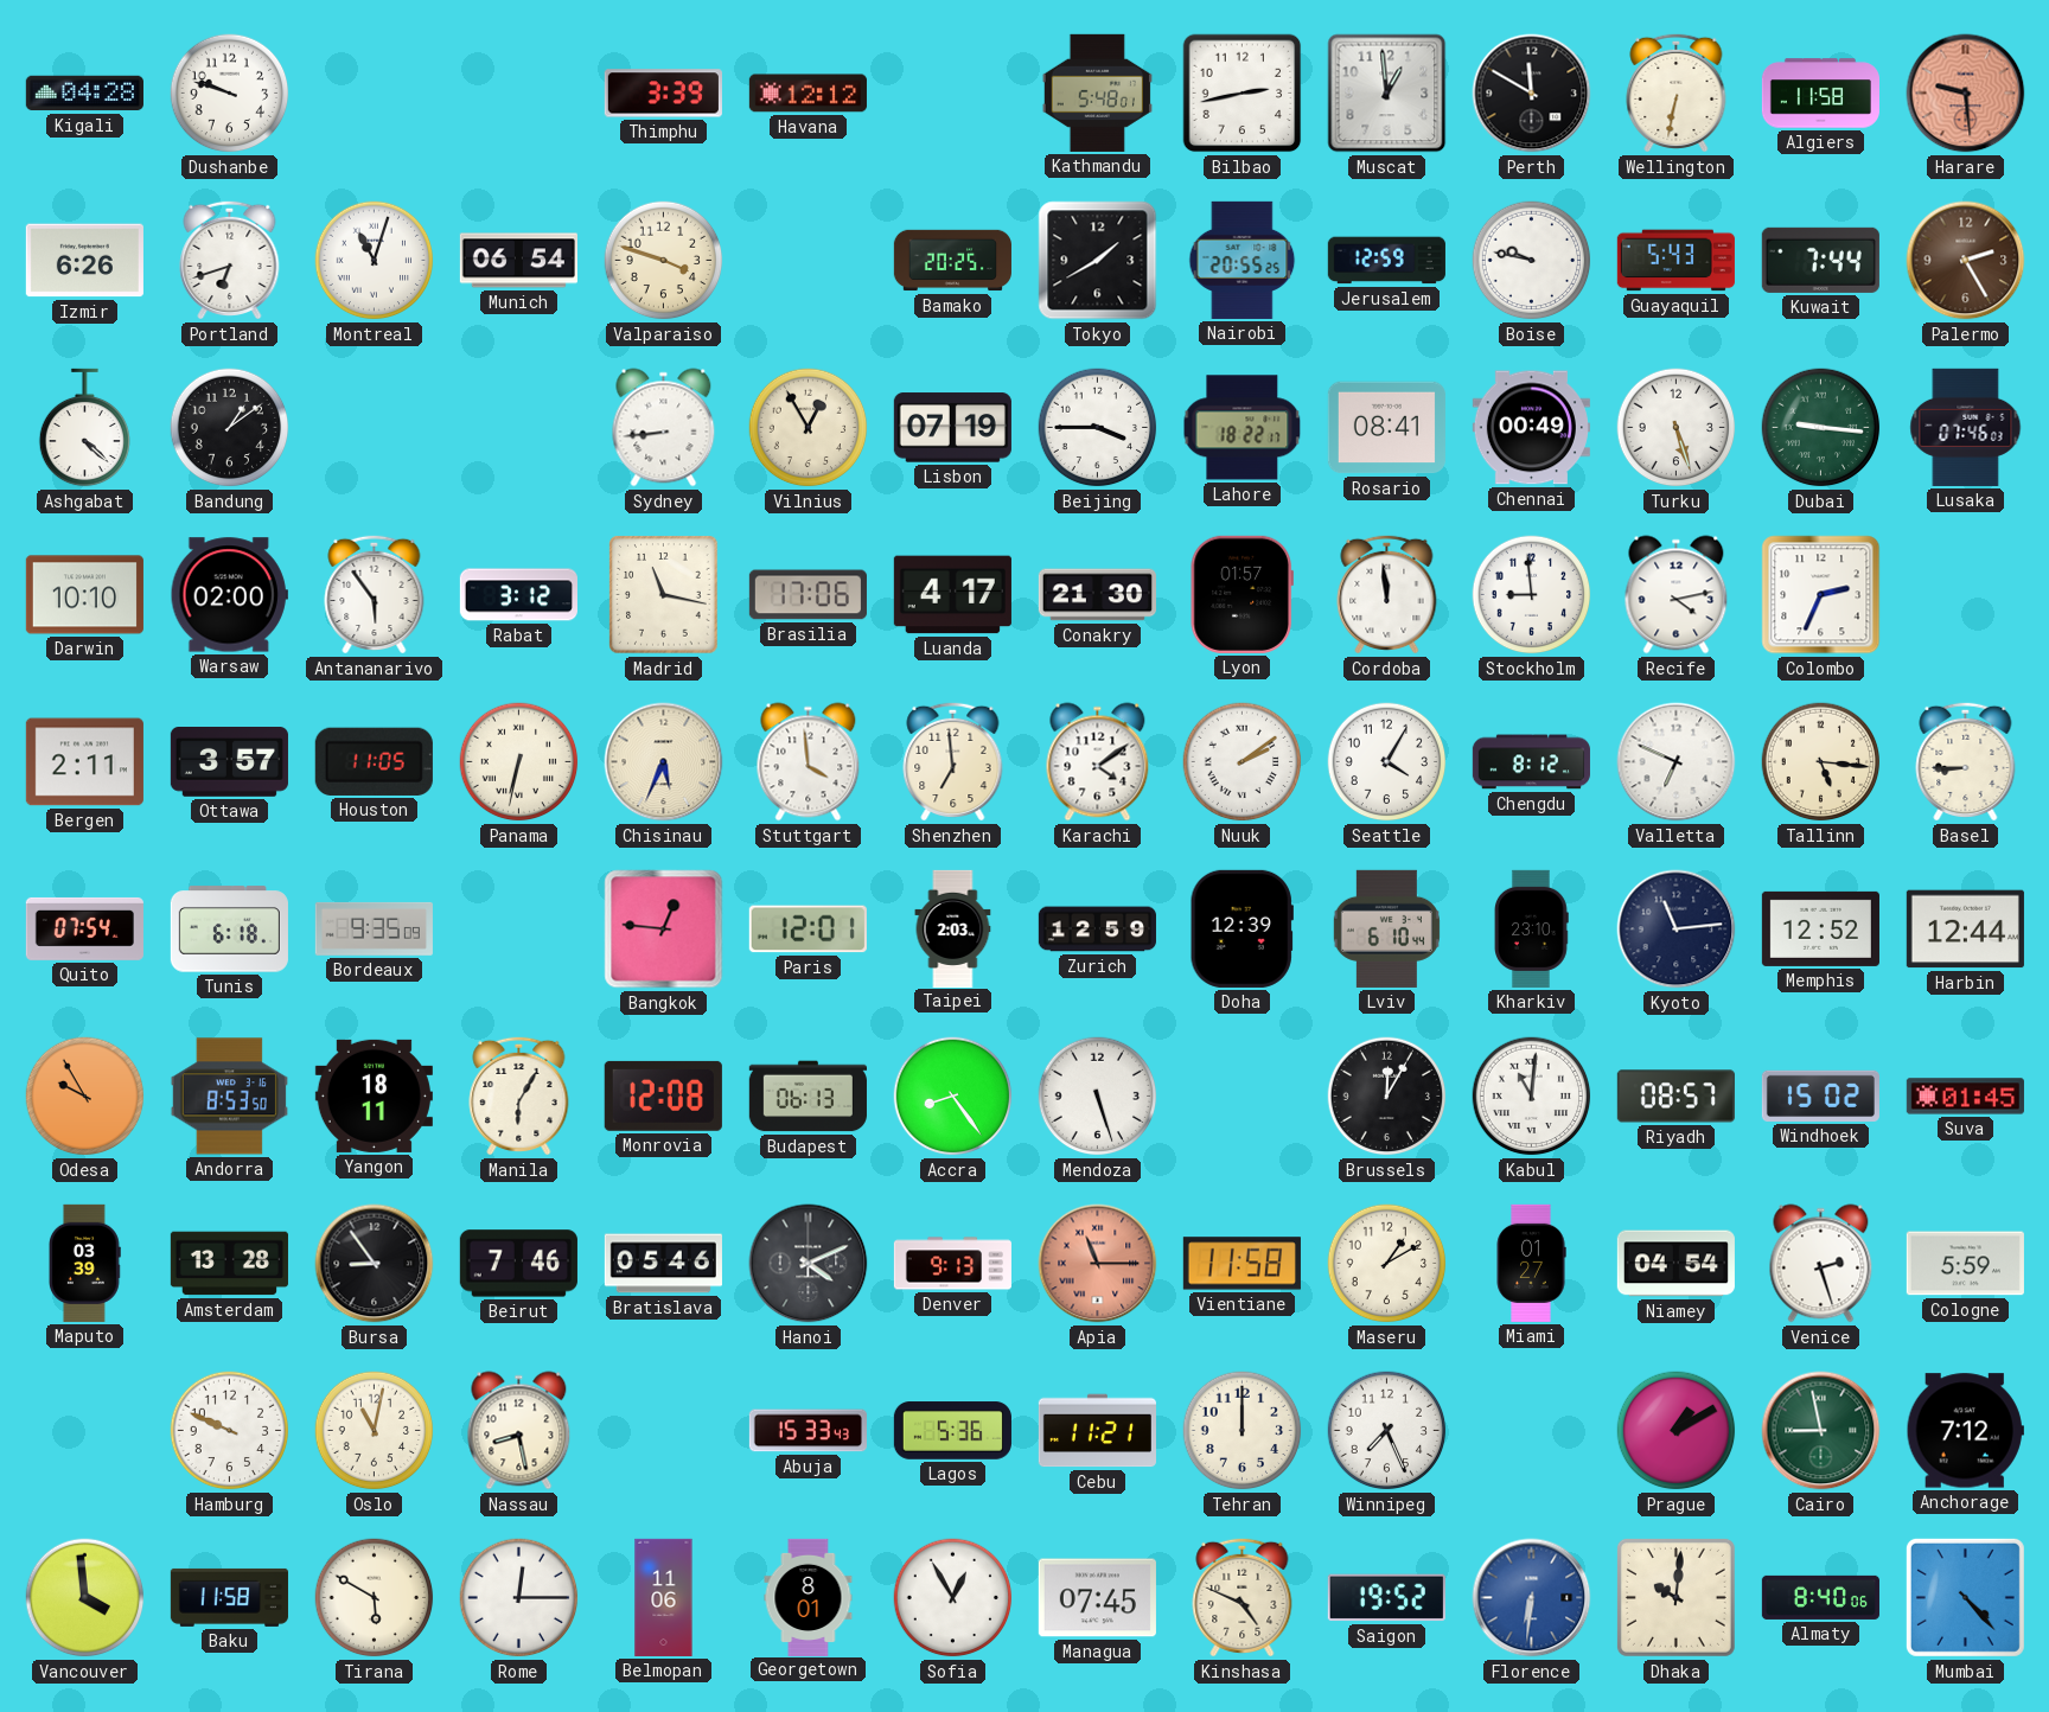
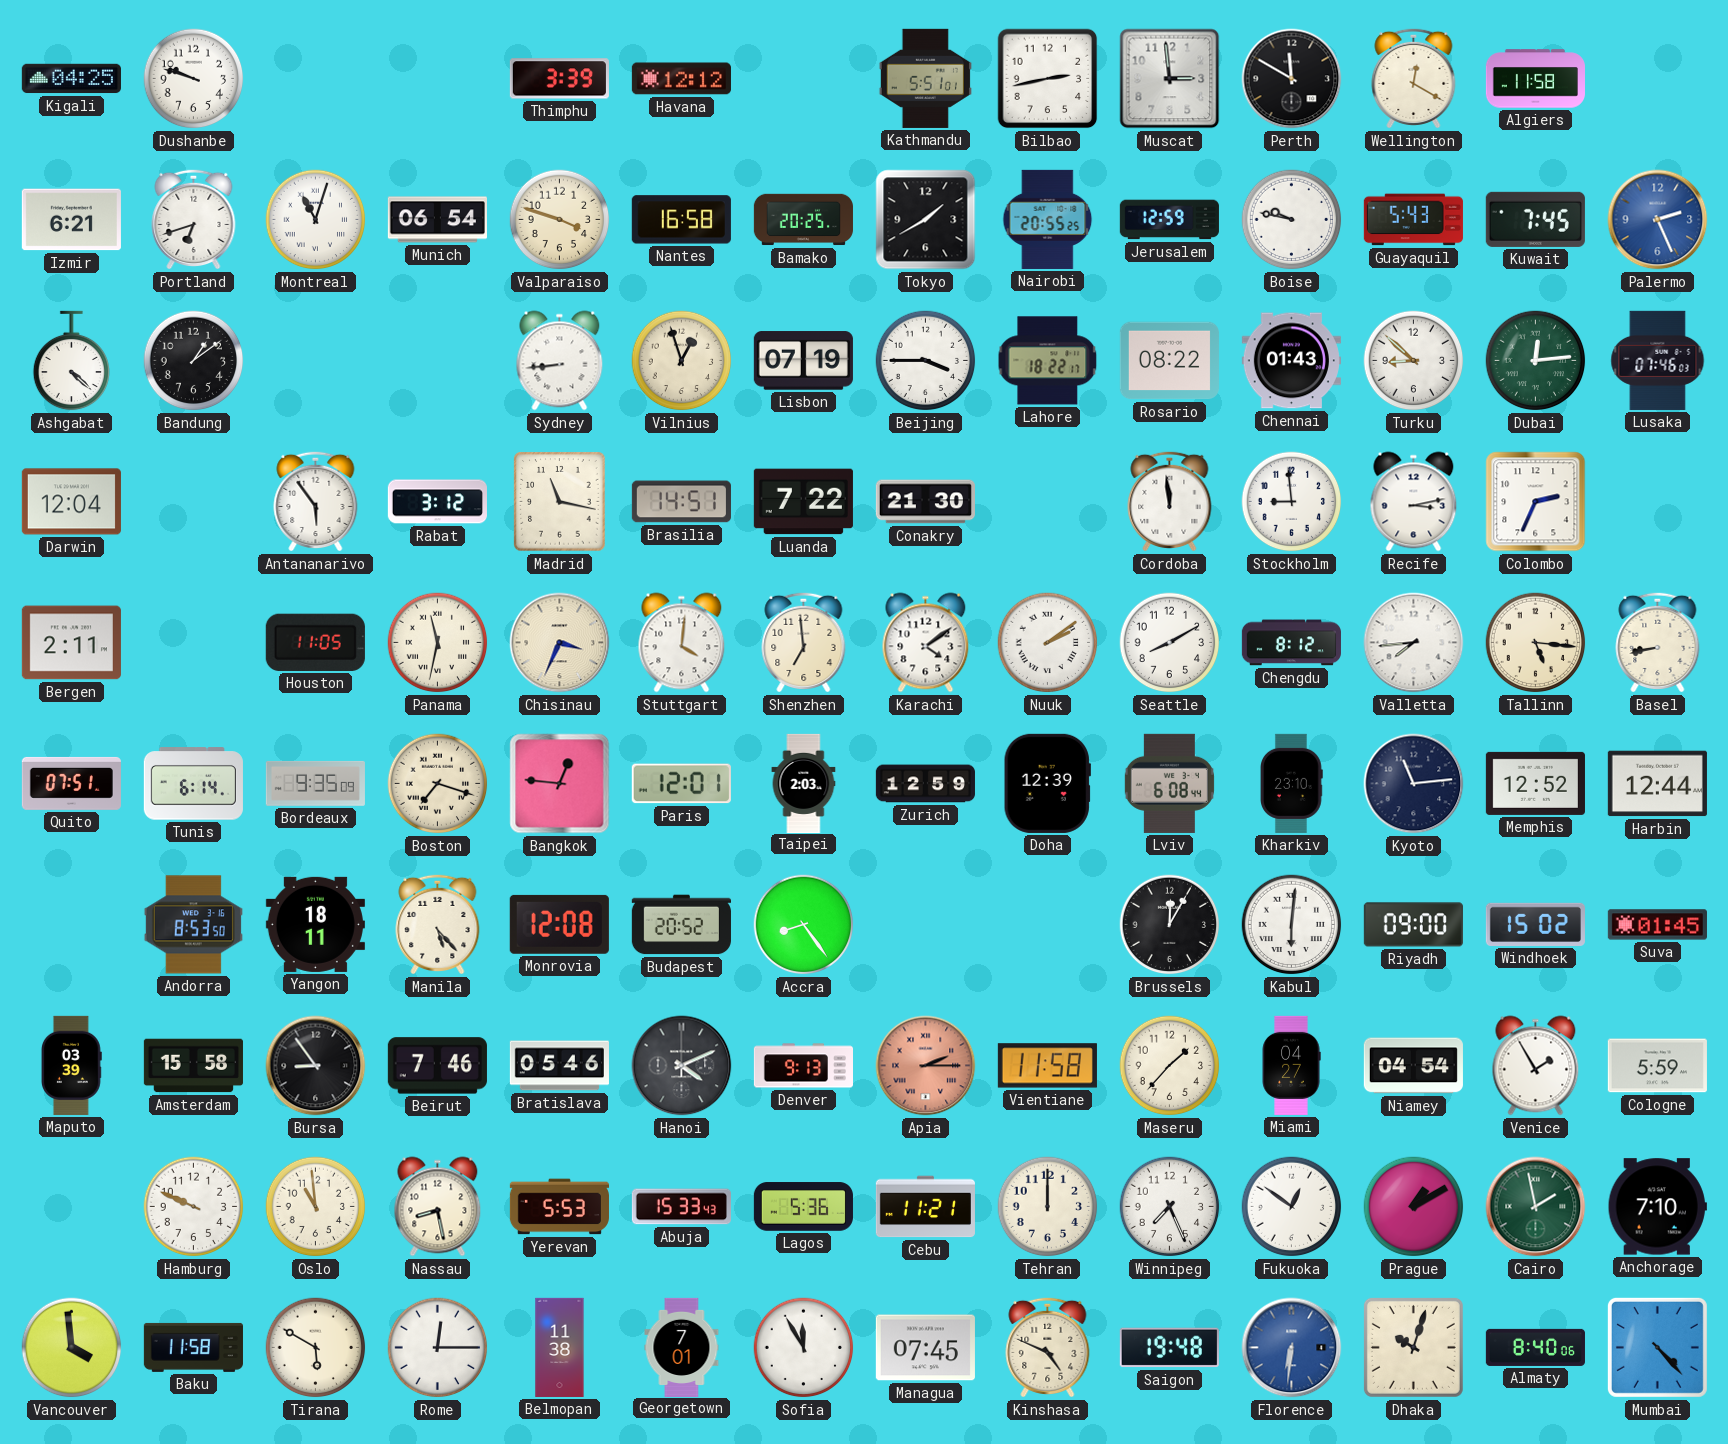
Kigali: 04:28 -> 04:25 (71, 79)
Kathmandu: 5:48 -> 5:51 (925, 78)
Muscat: 12:59 -> 2:59 (1170, 79)
Wellington: 6:32 -> 12:20 (1414, 78)
Harare: 9:29 -> none (1966, 94)
Izmir: 6:26 -> 6:21 (71, 220)
Nantes: none -> 16:58 (681, 220)
Kuwait: 7:44 -> 7:45 (1535, 219)
Palermo: 2:25 -> 2:26 (1658, 220)
Palermo dial: brown -> blue (1658, 220)
Vilnius: 12:55 -> 12:57 (682, 361)
Rosario: 08:41 -> 08:22 (1169, 361)
Chennai: 00:49 -> 01:43 (1291, 361)
Turku: 5:27 -> 8:52 (1414, 361)
Dubai: 9:16 -> 12:14 (1536, 361)
Darwin: 10:10 -> 12:04 (71, 502)
Warsaw: 02:00 -> none (229, 595)
Brasilia: 17:06 -> 14:51 (681, 502)
Luanda: 4:17 -> 7:22 (803, 502)
Lyon: 01:57 -> none (1241, 594)
Recife: 4:13 -> 3:13 (1414, 502)
Ottawa: 3:57 -> none (229, 762)
Panama: 6:32 -> 11:32 (438, 643)
Chisinau: 5:34 -> 3:34 (560, 643)
Stuttgart: 3:59 -> 4:01 (682, 643)
Seattle: 4:05 -> 8:10 (1170, 643)
Valletta: 6:49 -> 7:44 (1414, 643)
Basel: 8:45 -> 8:43 (1658, 642)
Quito: 07:54 -> 07:51 (71, 783)
Tunis: 6:18 -> 6:14 (193, 784)
Boston: none -> 7:18 (438, 784)
Lviv: 6:10 -> 6:08 (1169, 783)
Odesa: 9:55 -> none (85, 1097)
Manila: 6:05 -> 5:23 (438, 924)
Budapest: 06:13 -> 20:52 (681, 925)
Mendoza: 5:27 -> none (1098, 1097)
Kabul: 11:01 -> 6:01 (1292, 925)
Riyadh: 08:57 -> 09:00 (1413, 925)
Amsterdam: 13:28 -> 15:58 (193, 1066)
Apia: 11:15 -> 2:15 (926, 1066)
Maseru: 1:10 -> 1:37 (1170, 1066)
Miami: 01:27 -> 04:27 (1291, 1065)
Venice: 2:27 -> 1:55 (1536, 1066)
Oslo: 11:02 -> 10:59 (316, 1207)
Yerevan: none -> 5:53 (559, 1207)
Fukuoka: none -> 12:51 (1292, 1207)
Cairo: 8:58 -> 1:58 (1536, 1207)
Anchorage: 7:12 -> 7:10 (1657, 1207)
Belmopan: 11:06 -> 11:38 (560, 1347)
Georgetown: 8:01 -> 7:01 (682, 1347)
Sofia: 12:55 -> 11:55 (804, 1348)
Saigon: 19:52 -> 19:48 (1169, 1348)
Dhaka: 10:01 -> 10:03 (1413, 1347)
